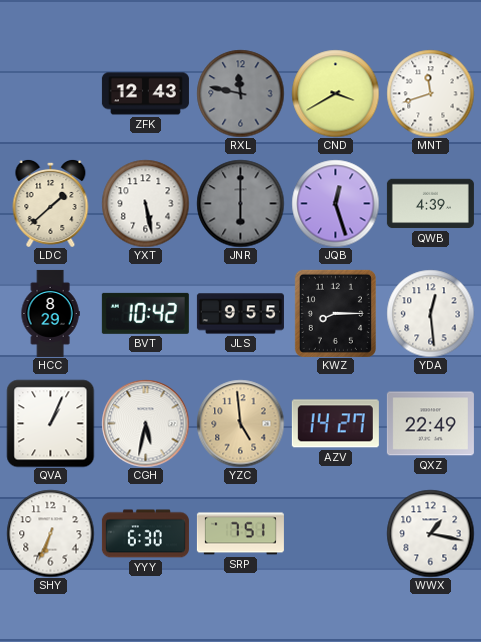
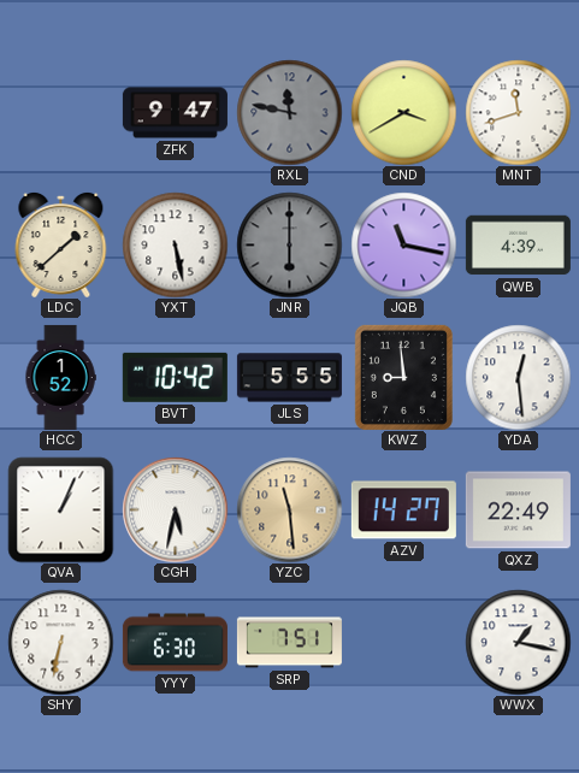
ZFK: 12:43 -> 9:47 (175, 113)
JQB: 12:27 -> 11:17 (403, 244)
HCC: 8:29 -> 1:52 (60, 377)
JLS: 9:55 -> 5:55 (289, 378)
KWZ: 8:15 -> 8:59 (403, 377)
YZC: 4:59 -> 11:29 (289, 509)
SHY: 6:34 -> 6:32 (60, 642)
